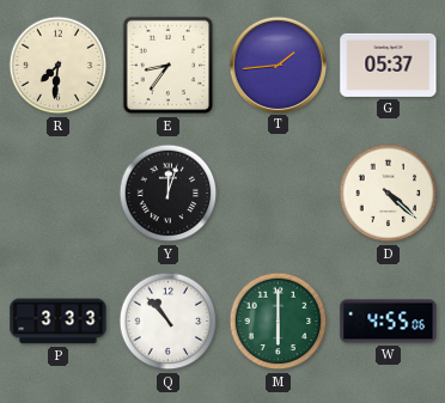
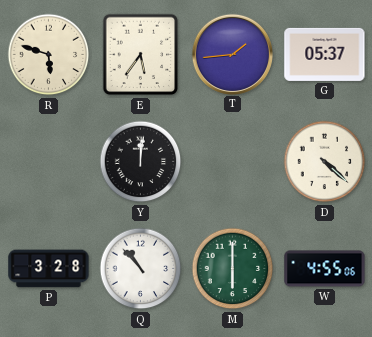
R: 7:31 -> 5:48 (49, 55)
E: 8:36 -> 5:36 (141, 55)
Y: 12:03 -> 12:01 (141, 162)
P: 3:33 -> 3:28 (49, 269)
